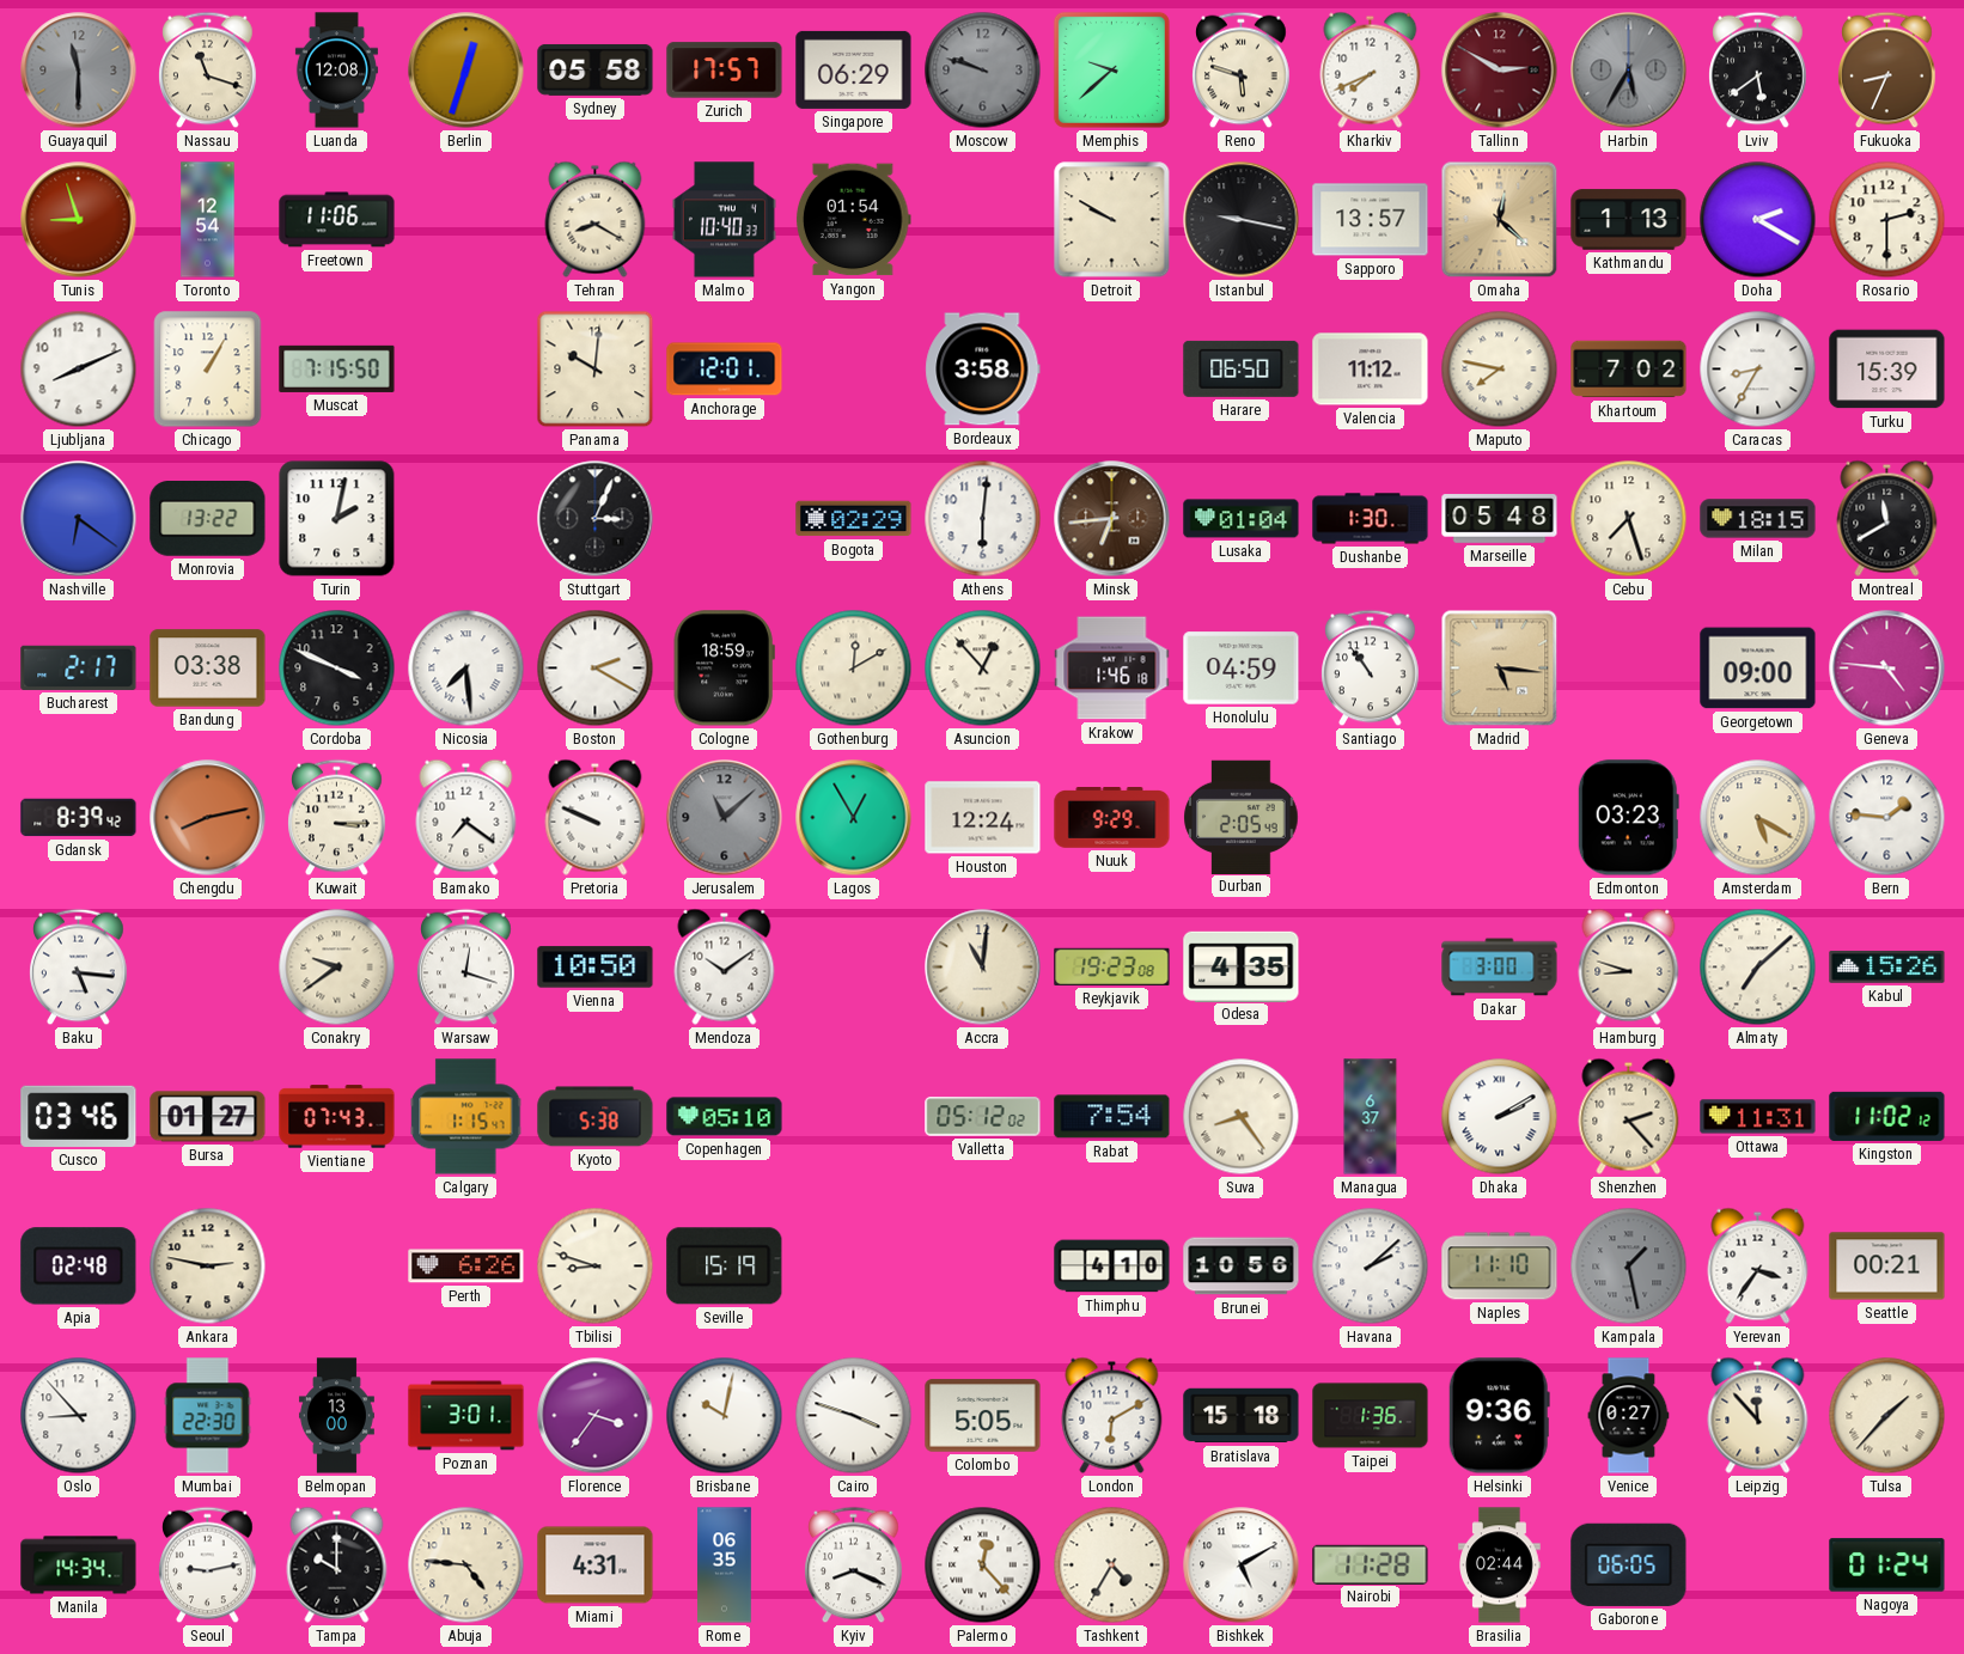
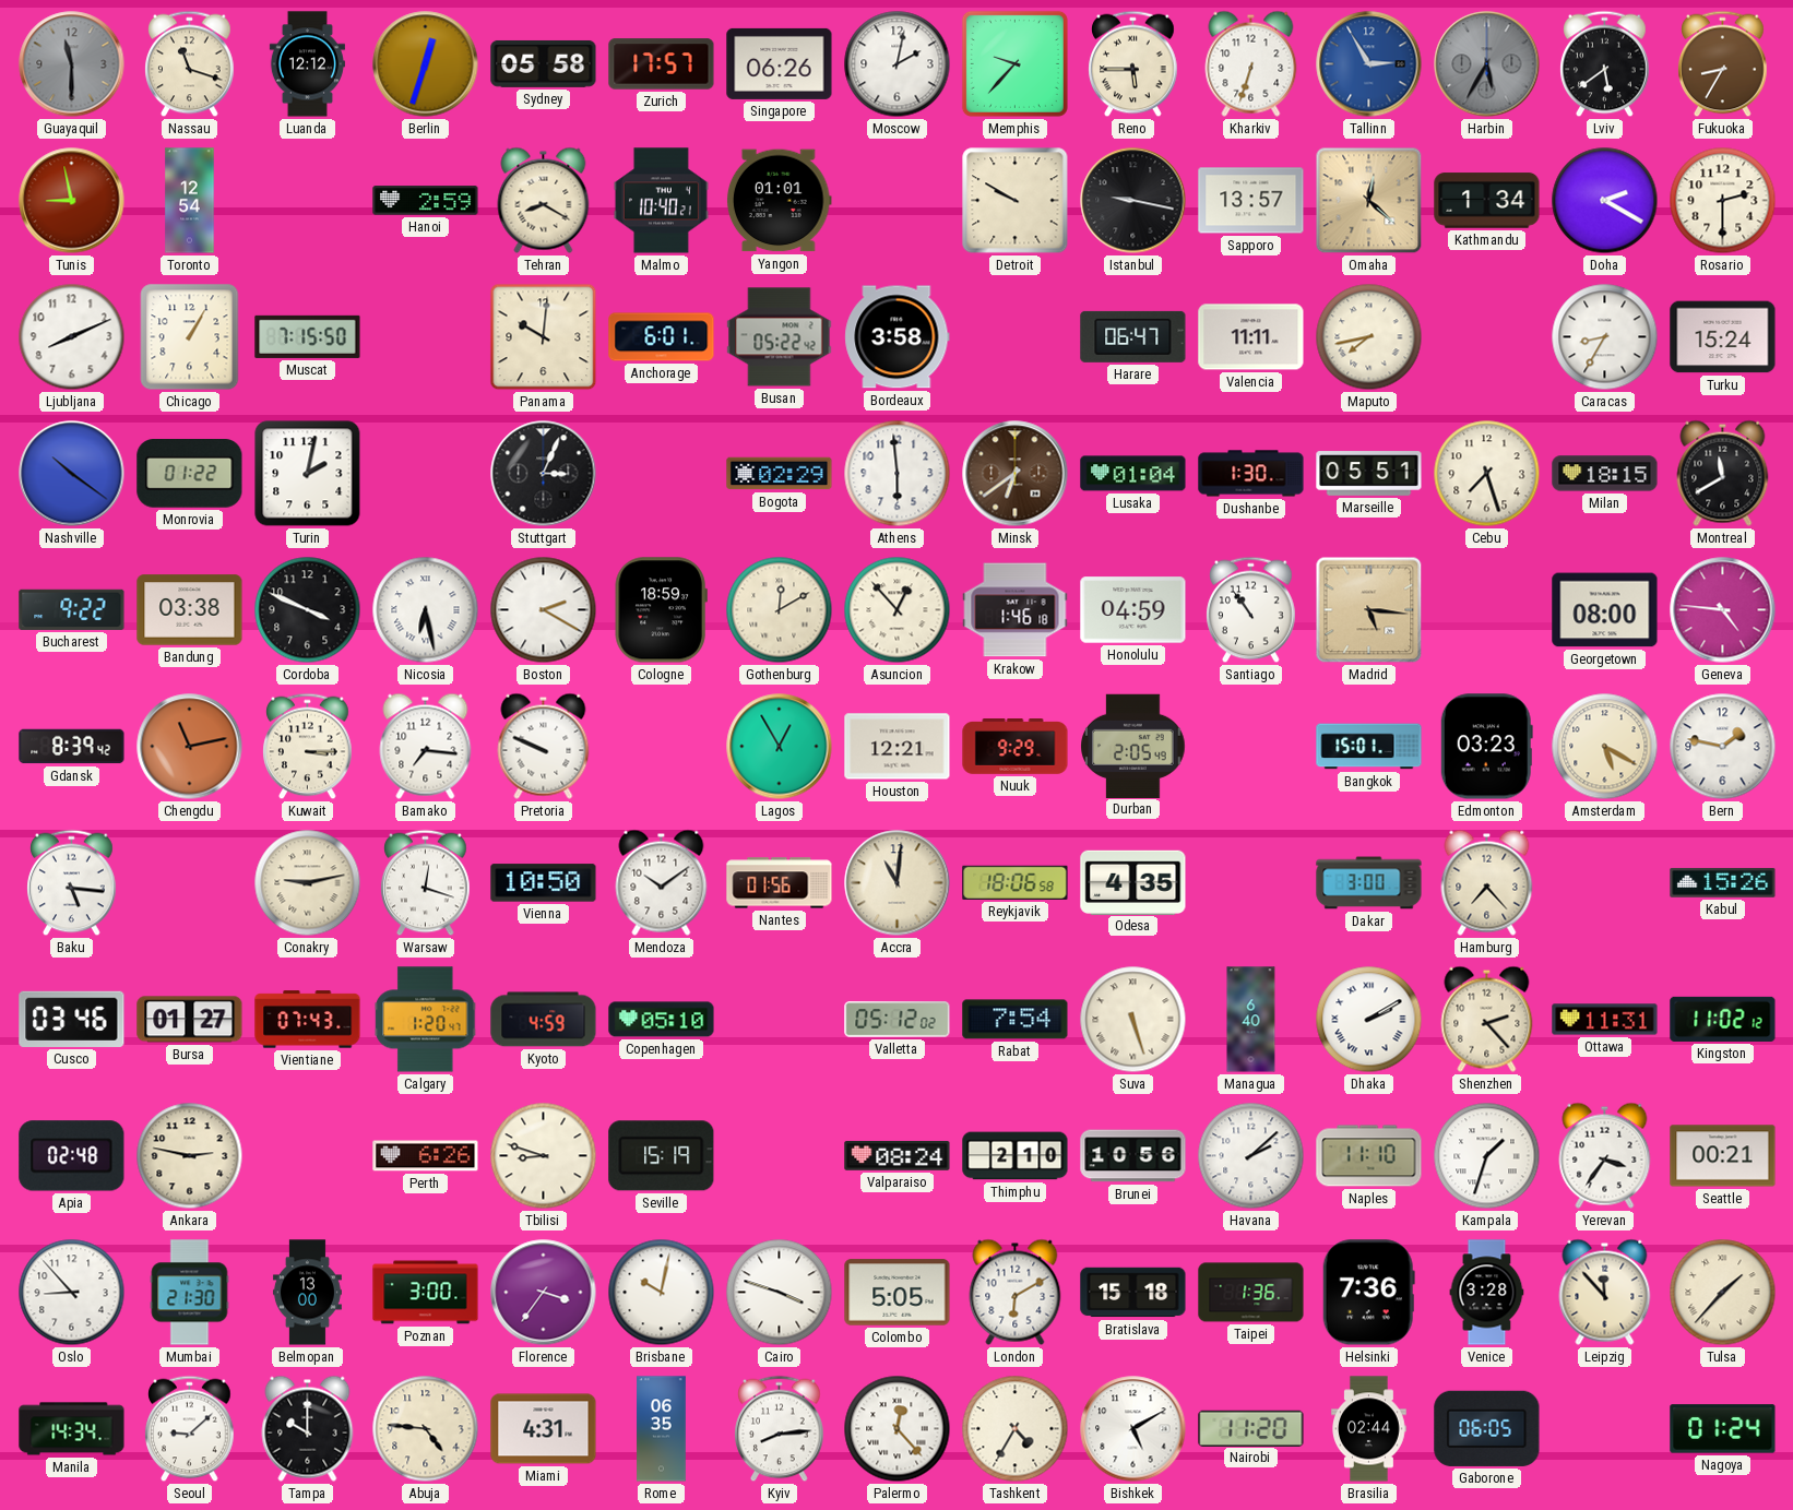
Luanda: 12:08 -> 12:12 (307, 64)
Singapore: 06:29 -> 06:26 (780, 63)
Moscow: 9:48 -> 2:02 (898, 64)
Moscow dial: grey -> white (898, 64)
Memphis: 9:38 -> 9:37 (1014, 63)
Reno: 5:48 -> 5:45 (1133, 64)
Kharkiv: 7:41 -> 6:33 (1251, 63)
Tallinn: 2:50 -> 2:55 (1369, 64)
Tallinn dial: burgundy -> blue (1369, 64)
Fukuoka: 8:34 -> 8:35 (1723, 64)
Tunis: 8:57 -> 8:58 (72, 201)
Freetown: 11:06 -> none (337, 220)
Hanoi: none -> 2:59 (426, 201)
Malmo: 10:40:33 -> 10:40:21 (661, 201)
Yangon: 01:54 -> 01:01 (779, 201)
Kathmandu: 1:13 -> 1:34 (1487, 201)
Anchorage: 12:01 -> 6:01 (662, 337)
Busan: none -> 05:22 (780, 337)
Harare: 06:50 -> 06:47 (1133, 336)
Valencia: 11:12 -> 11:11 (1251, 337)
Maputo: 7:47 -> 7:43 (1369, 337)
Khartoum: 7:02 -> none (1629, 370)
Turku: 15:39 -> 15:24 (1723, 337)
Nashville: 6:21 -> 10:21 (72, 474)
Monrovia: 13:22 -> 01:22 (190, 474)
Athens: 6:01 -> 5:59 (898, 474)
Minsk: 6:44 -> 6:39 (1016, 474)
Marseille: 05:48 -> 05:51 (1369, 474)
Bucharest: 2:17 -> 9:22 (72, 609)
Nicosia: 7:29 -> 6:28 (426, 610)
Georgetown: 09:00 -> 08:00 (1605, 610)
Chengdu: 8:13 -> 11:13 (190, 747)
Bamako: 7:21 -> 7:16 (426, 746)
Jerusalem: 11:08 -> none (725, 818)
Houston: 12:24 -> 12:21 (898, 747)
Bangkok: none -> 15:01 (1369, 747)
Bern: 1:46 -> 1:47 (1723, 747)
Conakry: 9:39 -> 9:13 (308, 883)
Nantes: none -> 01:56 (780, 883)
Reykjavik: 19:23 -> 18:06 (1016, 882)
Hamburg: 8:48 -> 7:23 (1487, 882)
Almaty: 7:08 -> none (1758, 968)
Calgary: 1:15 -> 1:20 (426, 1020)
Kyoto: 5:38 -> 4:59 (544, 1020)
Suva: 8:24 -> 5:27 (1133, 1020)
Managua: 6:37 -> 6:40 (1251, 1020)
Valparaiso: none -> 08:24 (898, 1156)
Thimphu: 4:10 -> 2:10 (1016, 1156)
Kampala: 1:28 -> 1:33 (1487, 1156)
Kampala dial: grey -> white (1487, 1156)
Mumbai: 22:30 -> 21:30 (190, 1293)
Poznan: 3:01 -> 3:00 (426, 1293)
Helsinki: 9:36 -> 7:36 (1368, 1293)
Venice: 0:27 -> 3:28 (1487, 1293)
Seoul: 9:13 -> 9:08 (190, 1429)
Kyiv: 8:19 -> 8:14 (780, 1429)
Nairobi: 11:28 -> 11:20 (1251, 1428)
